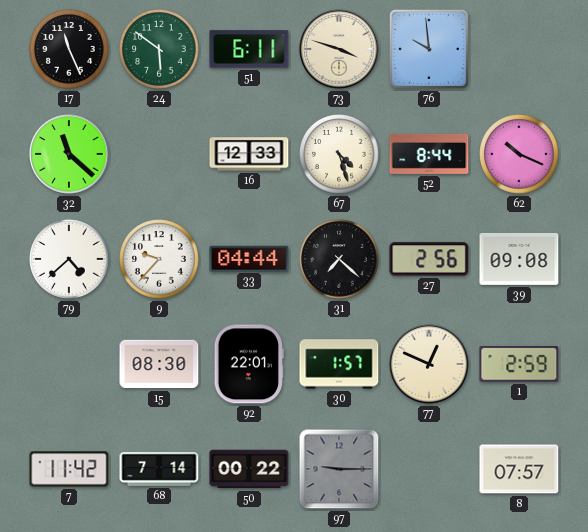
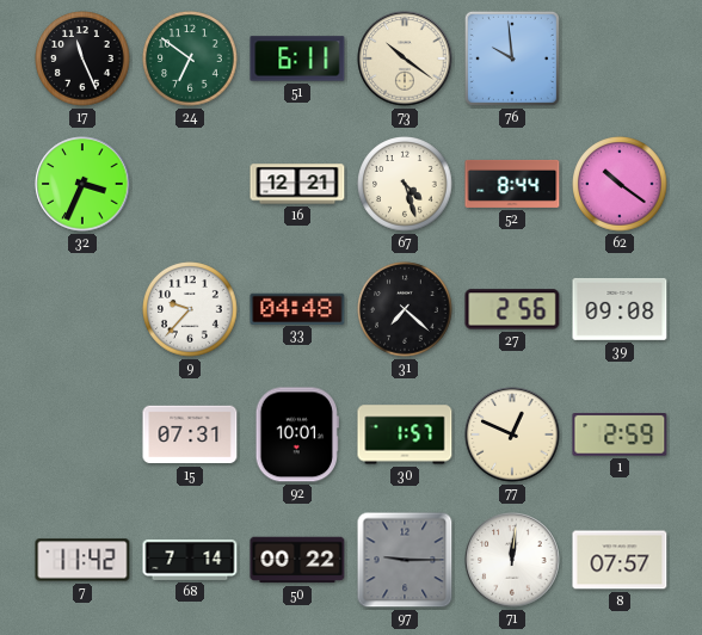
24: 5:51 -> 6:51 (190, 58)
73: 3:48 -> 10:21 (405, 58)
32: 11:22 -> 3:34 (82, 184)
16: 12:33 -> 12:21 (297, 184)
62: 10:19 -> 10:21 (620, 184)
79: 4:38 -> none (69, 259)
33: 04:44 -> 04:48 (297, 308)
15: 08:30 -> 07:31 (190, 434)
92: 22:01 -> 10:01 (297, 434)
71: none -> 12:01 (512, 560)
